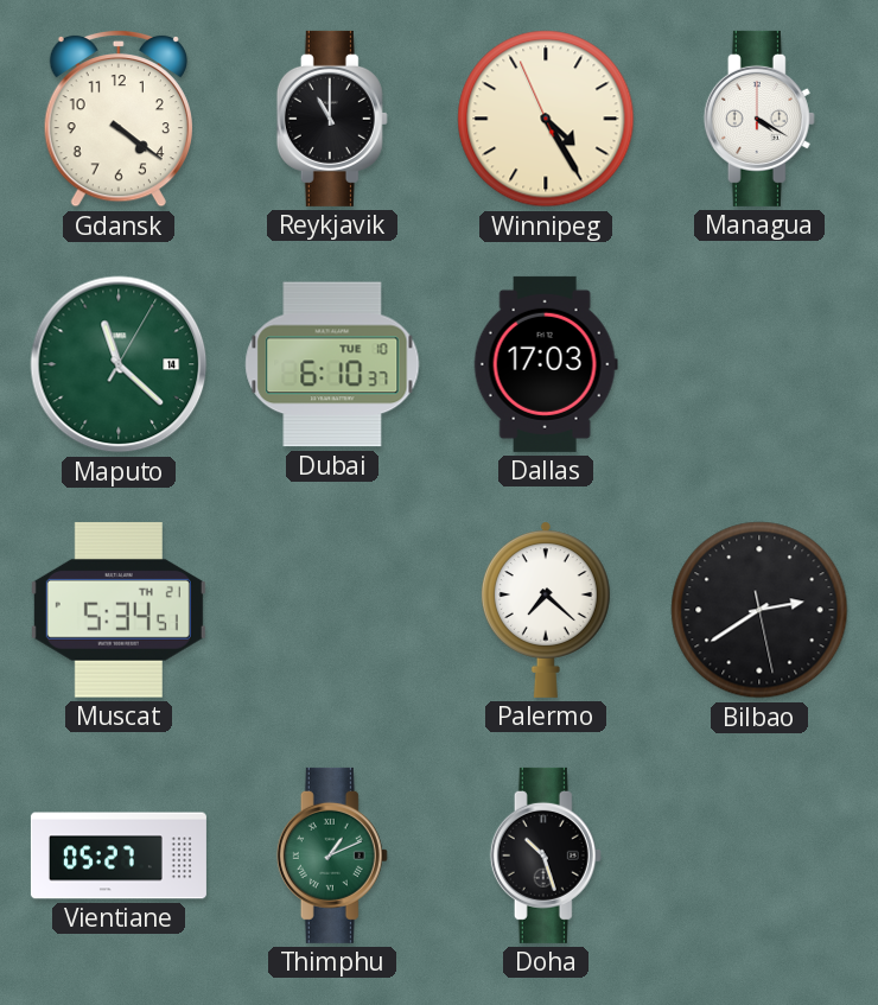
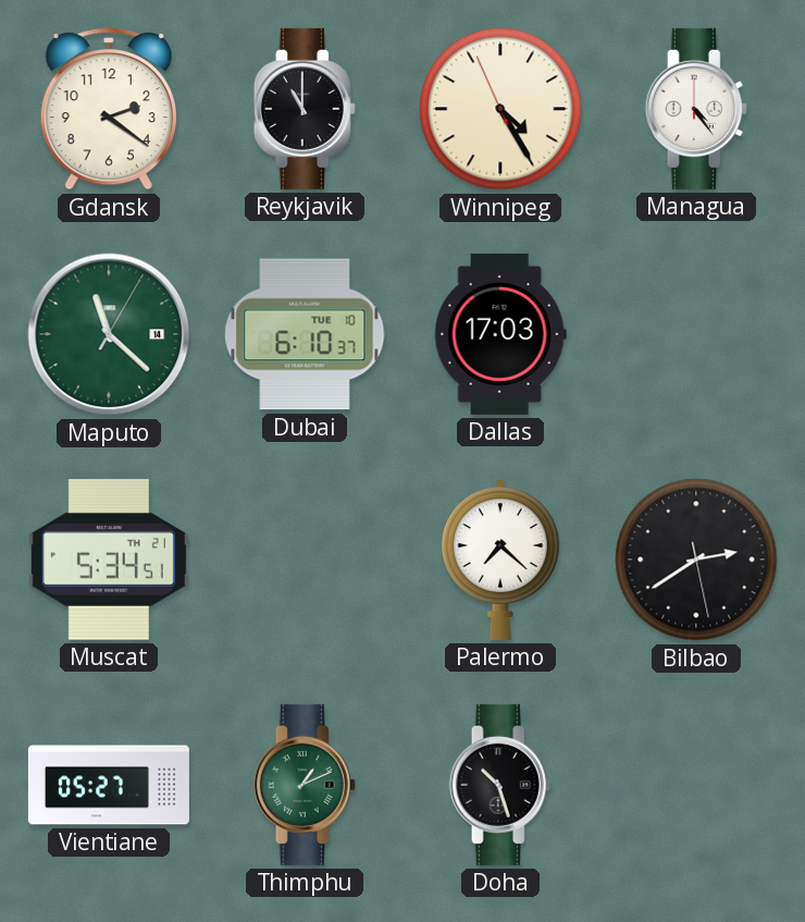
Gdansk: 4:21 -> 2:21 (109, 109)
Managua: 4:20 -> 4:24 (696, 109)
